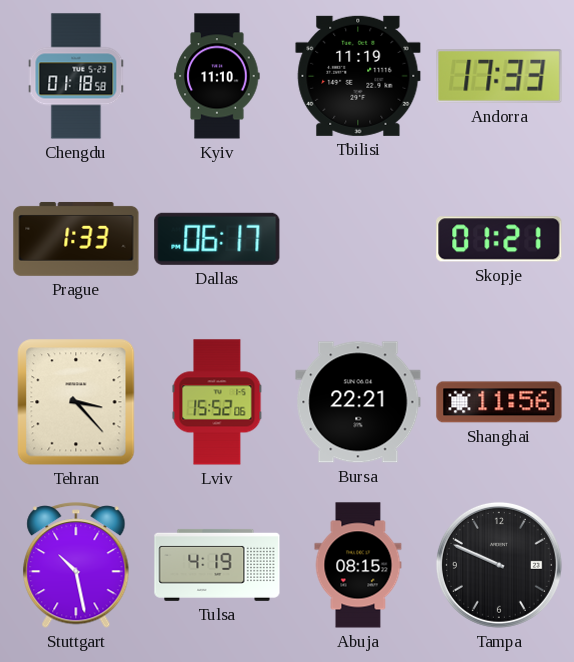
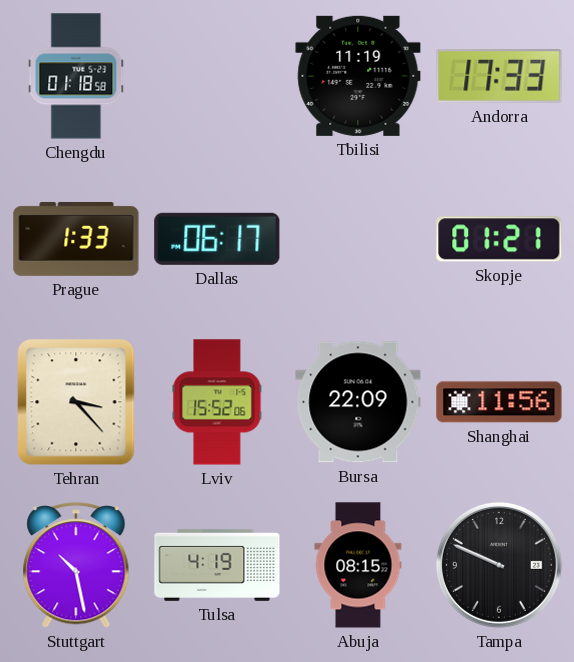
Kyiv: 11:10 -> none (217, 76)
Bursa: 22:21 -> 22:09 (358, 402)
